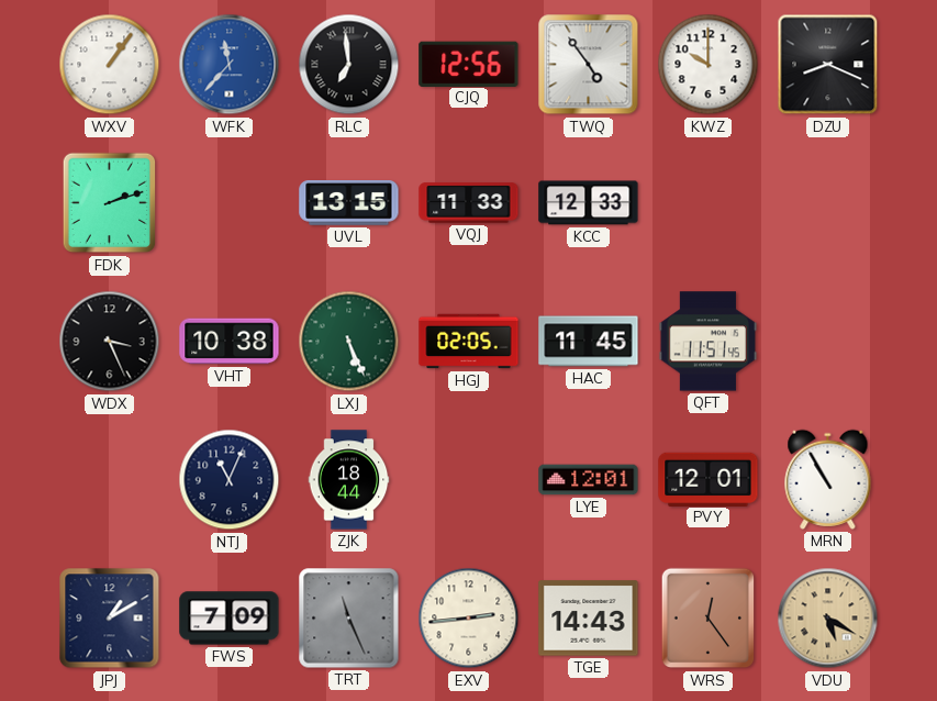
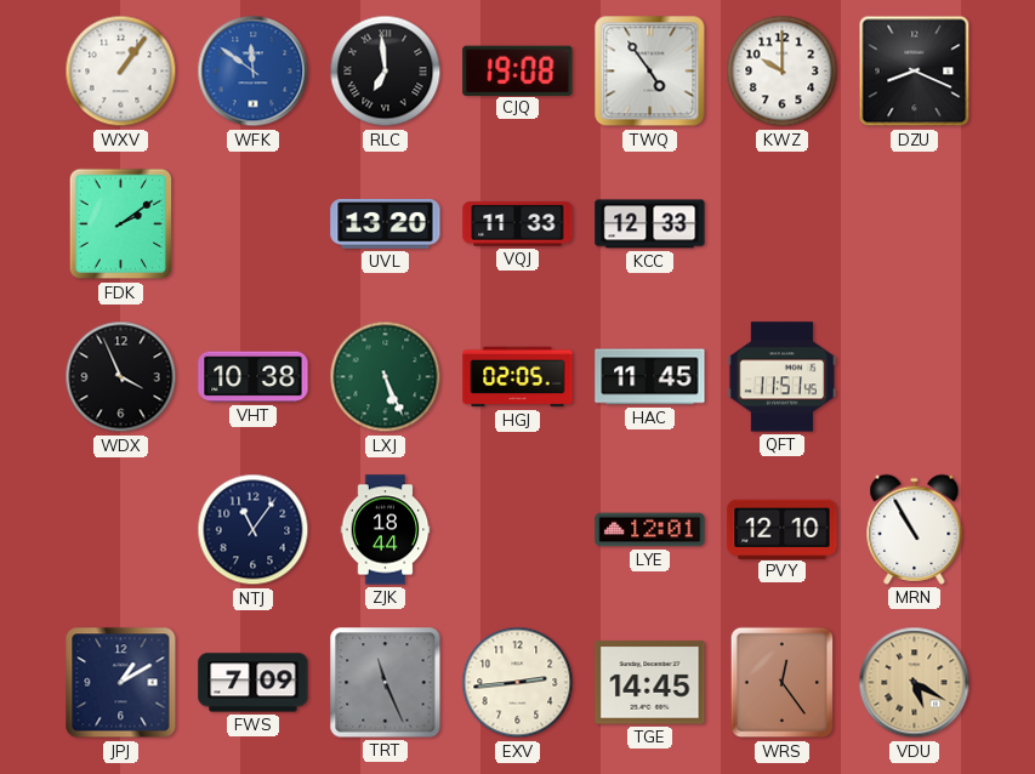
WFK: 11:37 -> 11:51 (254, 72)
CJQ: 12:56 -> 19:08 (518, 70)
FDK: 2:12 -> 2:09 (121, 224)
UVL: 13:15 -> 13:20 (386, 224)
WDX: 3:26 -> 3:56 (121, 377)
NTJ: 11:04 -> 11:06 (254, 530)
PVY: 12:01 -> 12:10 (783, 529)
TGE: 14:43 -> 14:45 (650, 683)
